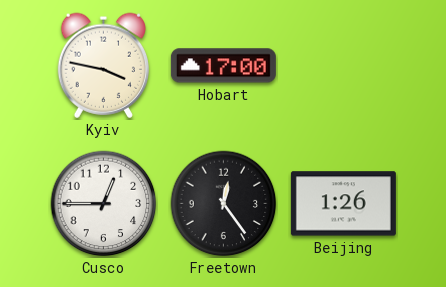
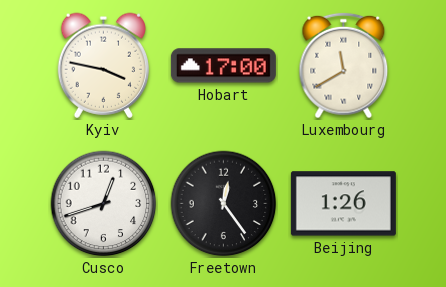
Luxembourg: none -> 11:40 (344, 66)
Cusco: 12:45 -> 12:42 (104, 204)
